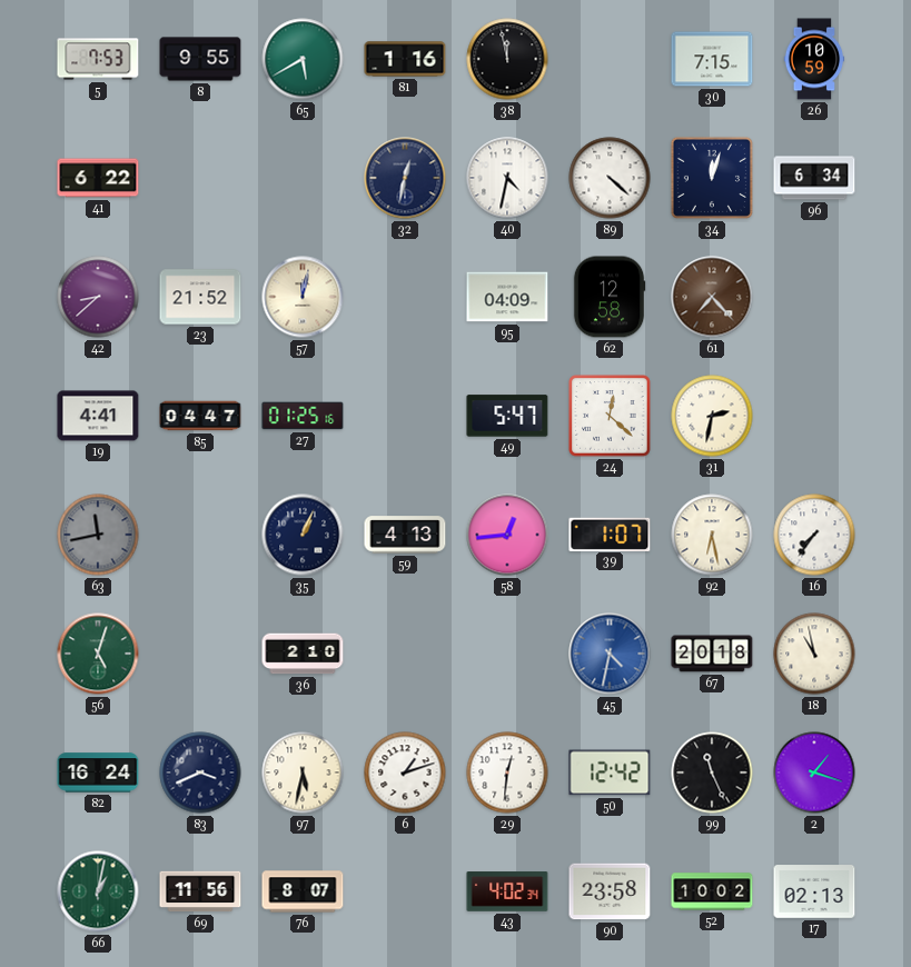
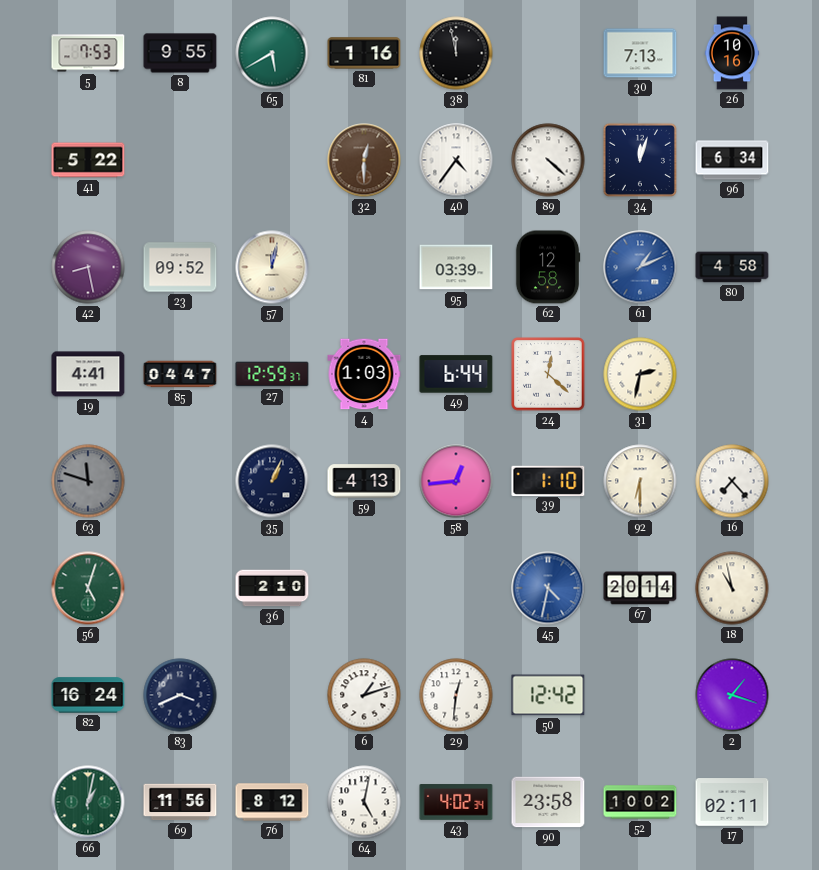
30: 7:15 -> 7:13 (640, 53)
26: 10:59 -> 10:16 (732, 53)
41: 6:22 -> 5:22 (88, 160)
32: 12:32 -> 12:30 (364, 160)
32 dial: navy -> brown (364, 160)
40: 4:32 -> 4:36 (456, 160)
42: 8:38 -> 8:28 (88, 267)
23: 21:52 -> 09:52 (180, 267)
95: 04:09 -> 03:39 (456, 267)
61: 7:23 -> 1:11 (640, 267)
61 dial: brown -> blue (640, 267)
80: none -> 4:58 (732, 267)
27: 01:25 -> 12:59 (272, 374)
4: none -> 1:03 (364, 374)
49: 5:47 -> 6:44 (456, 374)
63: 11:43 -> 11:48 (88, 481)
39: 1:07 -> 1:10 (548, 480)
92: 6:28 -> 6:30 (640, 481)
16: 7:36 -> 7:23 (732, 481)
67: 20:18 -> 20:14 (640, 588)
97: 5:32 -> none (303, 772)
99: 11:26 -> none (712, 772)
76: 8:07 -> 8:12 (272, 802)
64: none -> 5:02 (364, 802)
17: 02:13 -> 02:11 (732, 802)
